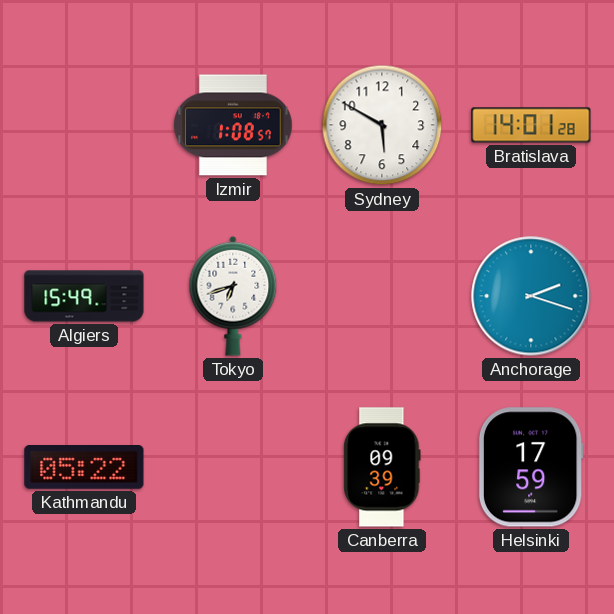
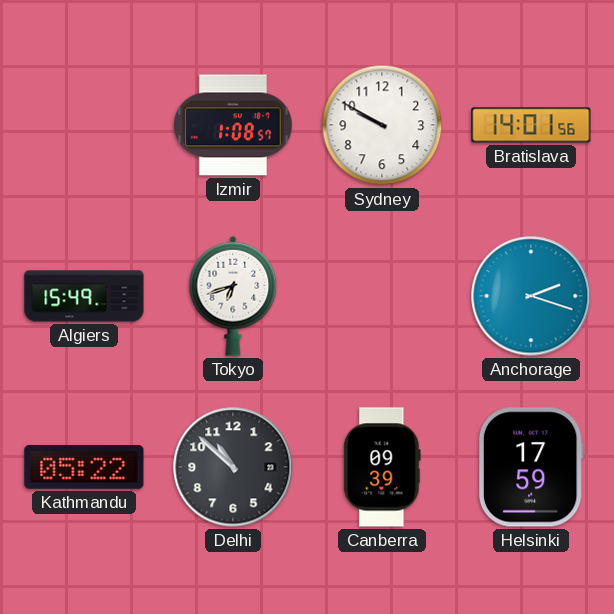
Sydney: 5:50 -> 9:50 (382, 125)
Bratislava: 14:01:28 -> 14:01:56 (531, 125)
Delhi: none -> 10:52 (233, 467)
